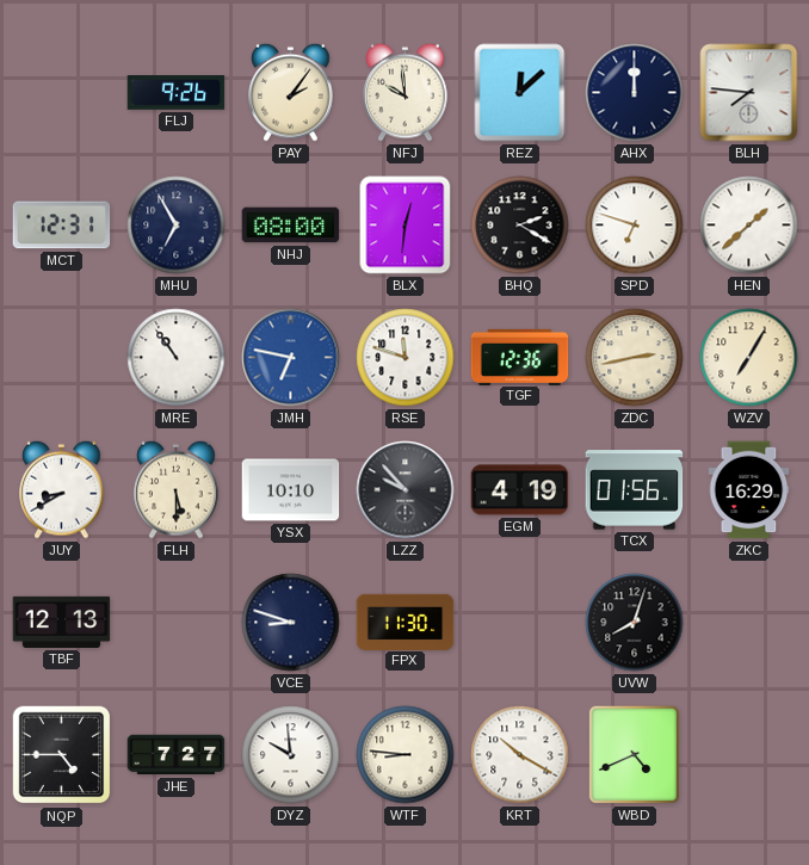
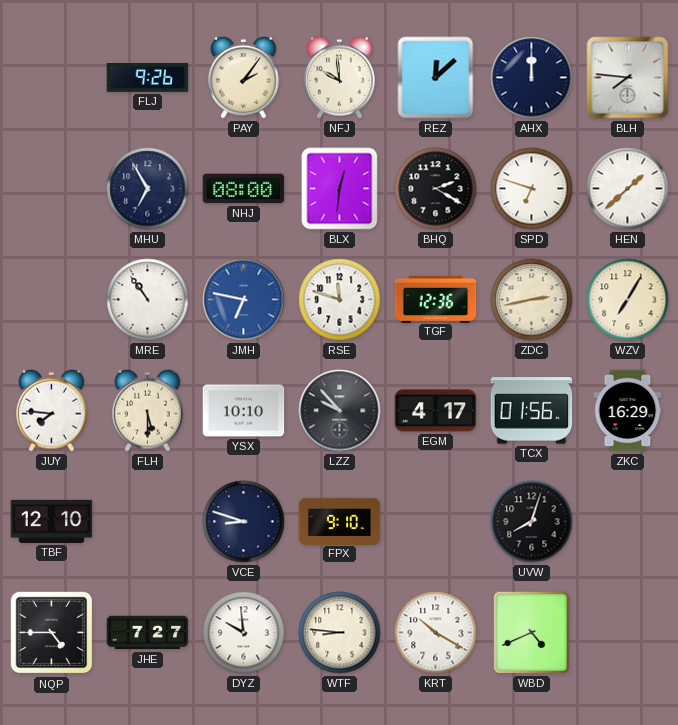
MCT: 12:31 -> none (62, 225)
JUY: 8:40 -> 7:46 (52, 410)
EGM: 4:19 -> 4:17 (436, 411)
TBF: 12:13 -> 12:10 (52, 521)
FPX: 11:30 -> 9:10 (340, 521)
